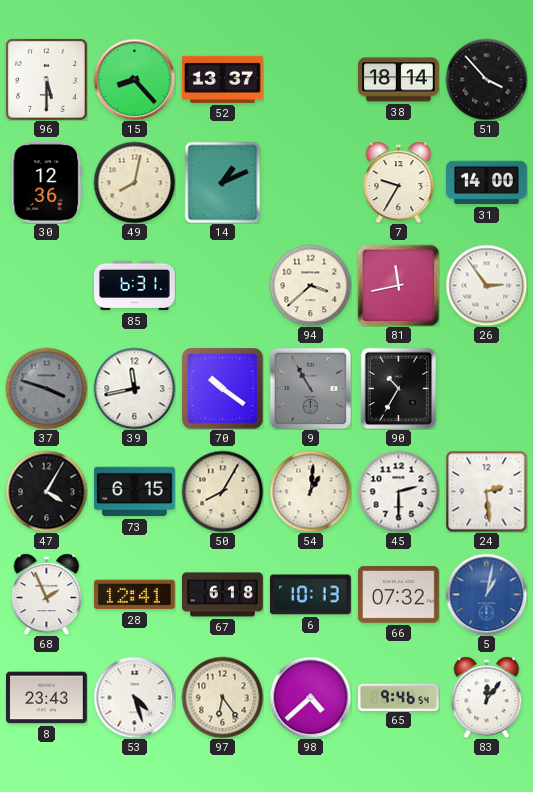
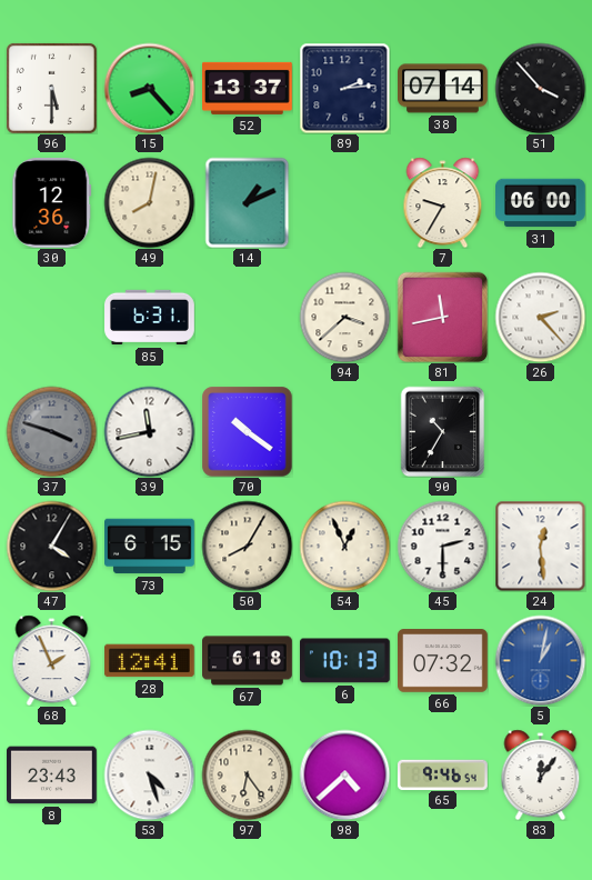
89: none -> 2:14 (344, 88)
38: 18:14 -> 07:14 (443, 89)
31: 14:00 -> 06:00 (541, 203)
26: 2:54 -> 2:23 (540, 317)
9: 10:55 -> none (310, 388)
54: 1:01 -> 12:56 (344, 546)
24: 2:29 -> 12:29 (540, 546)
